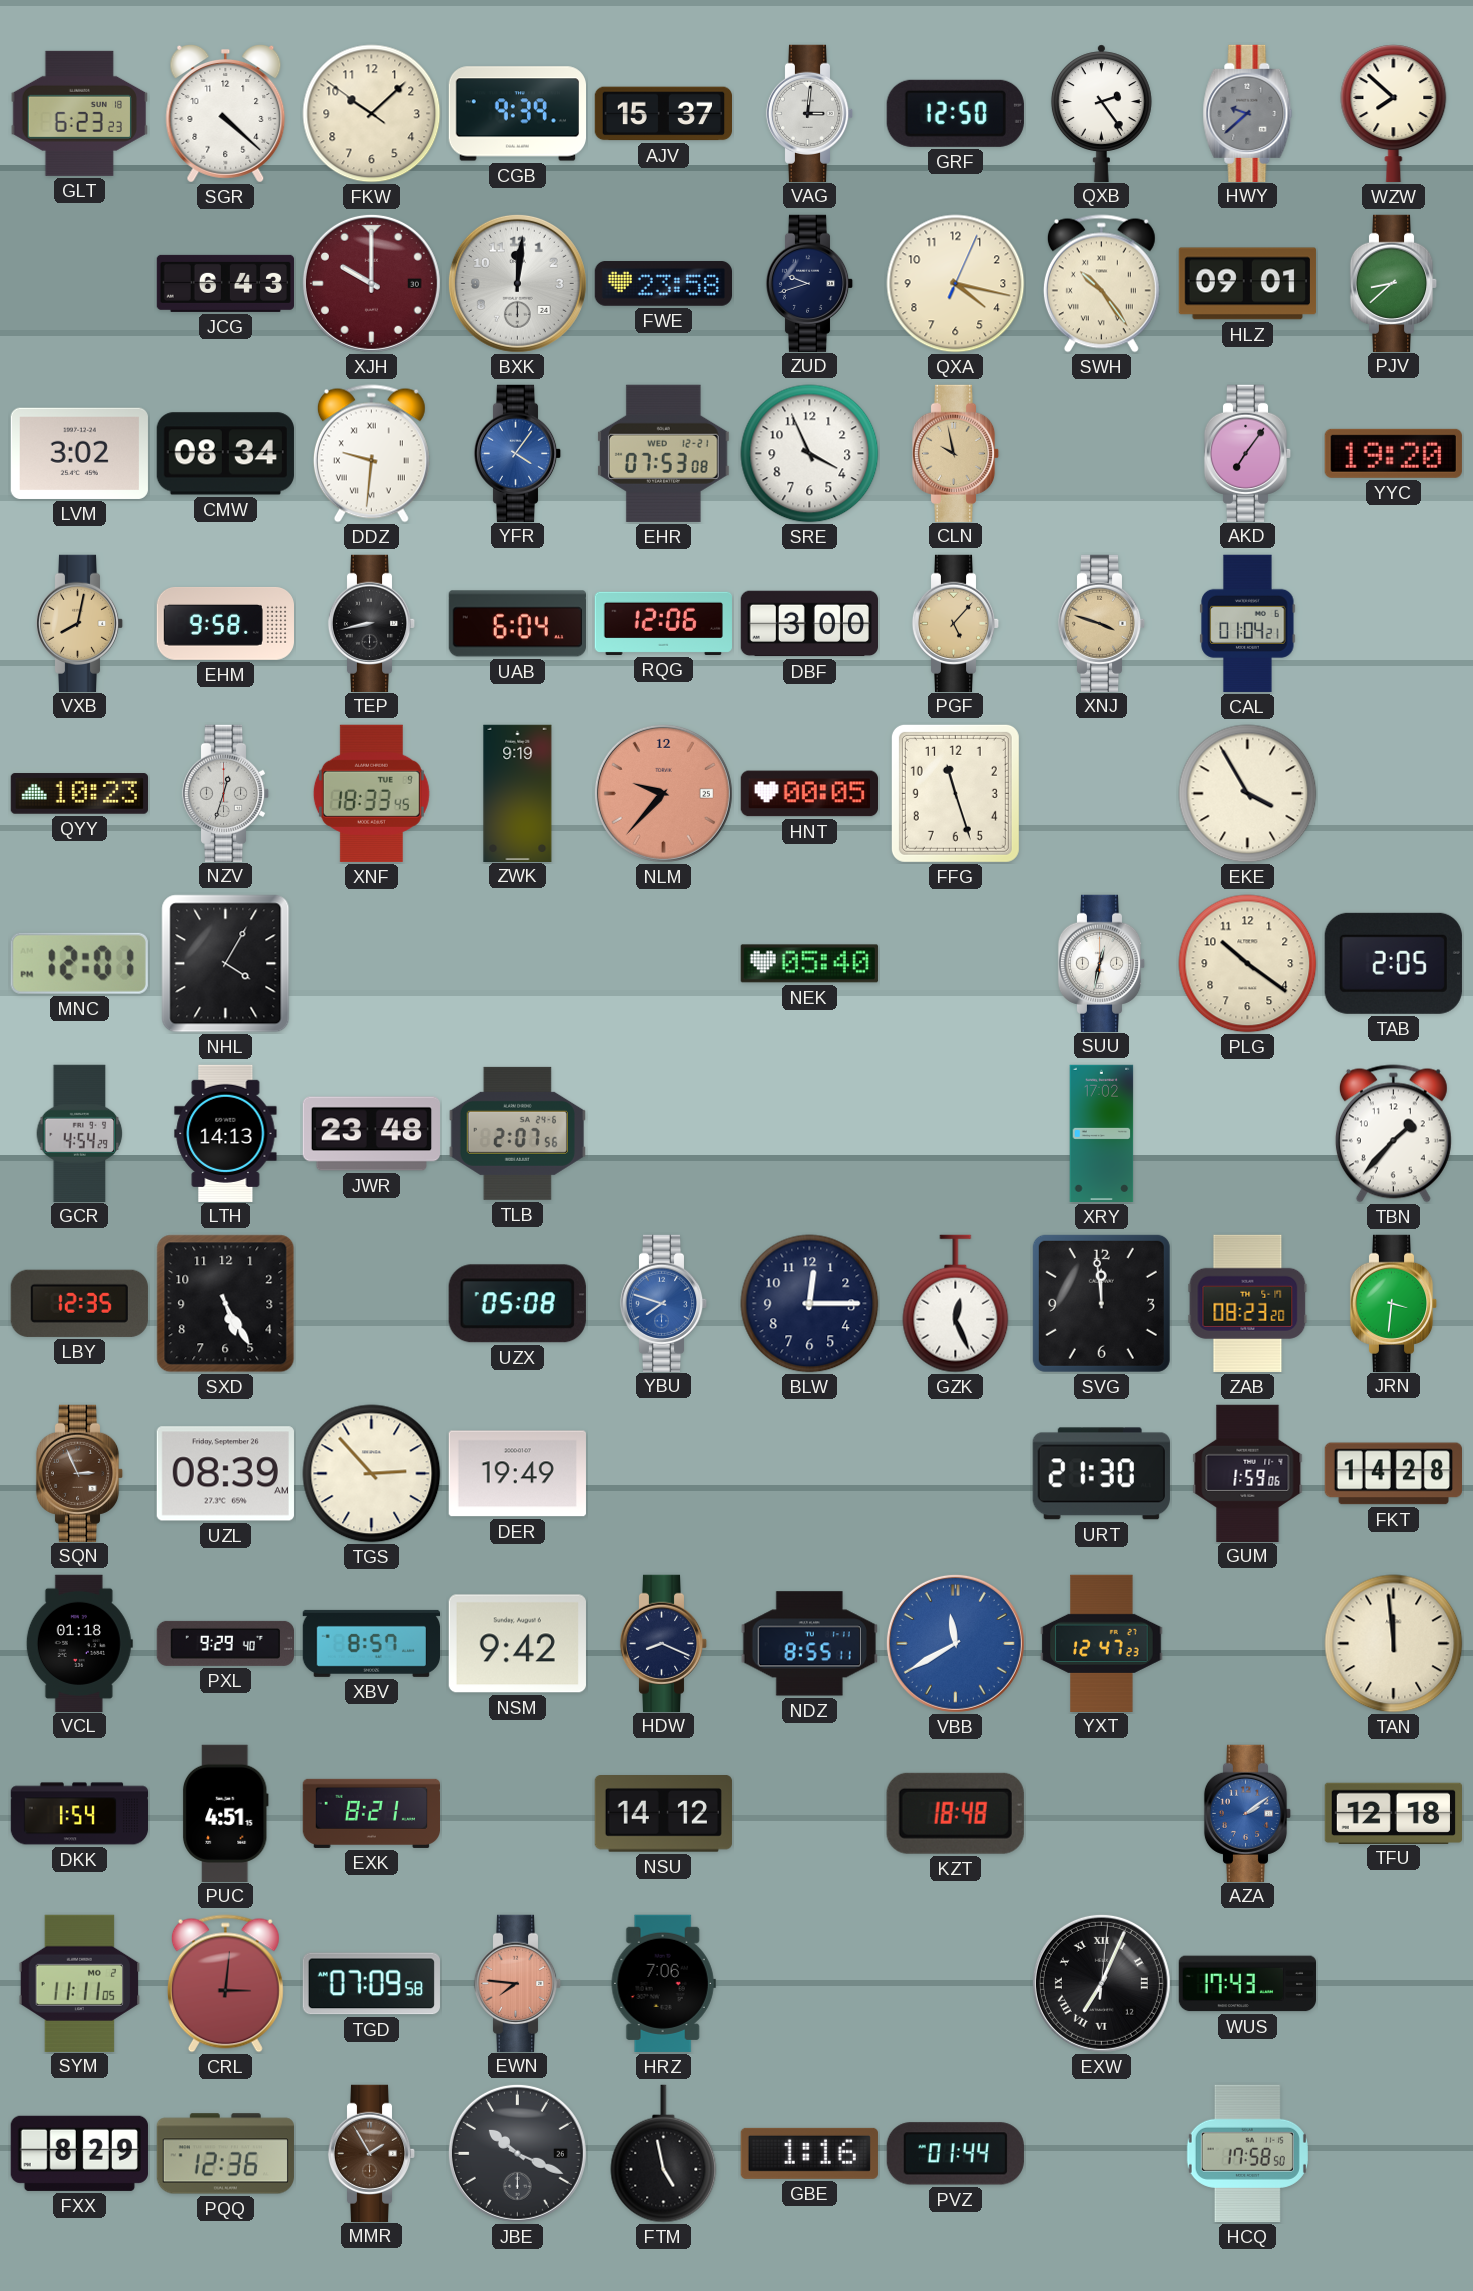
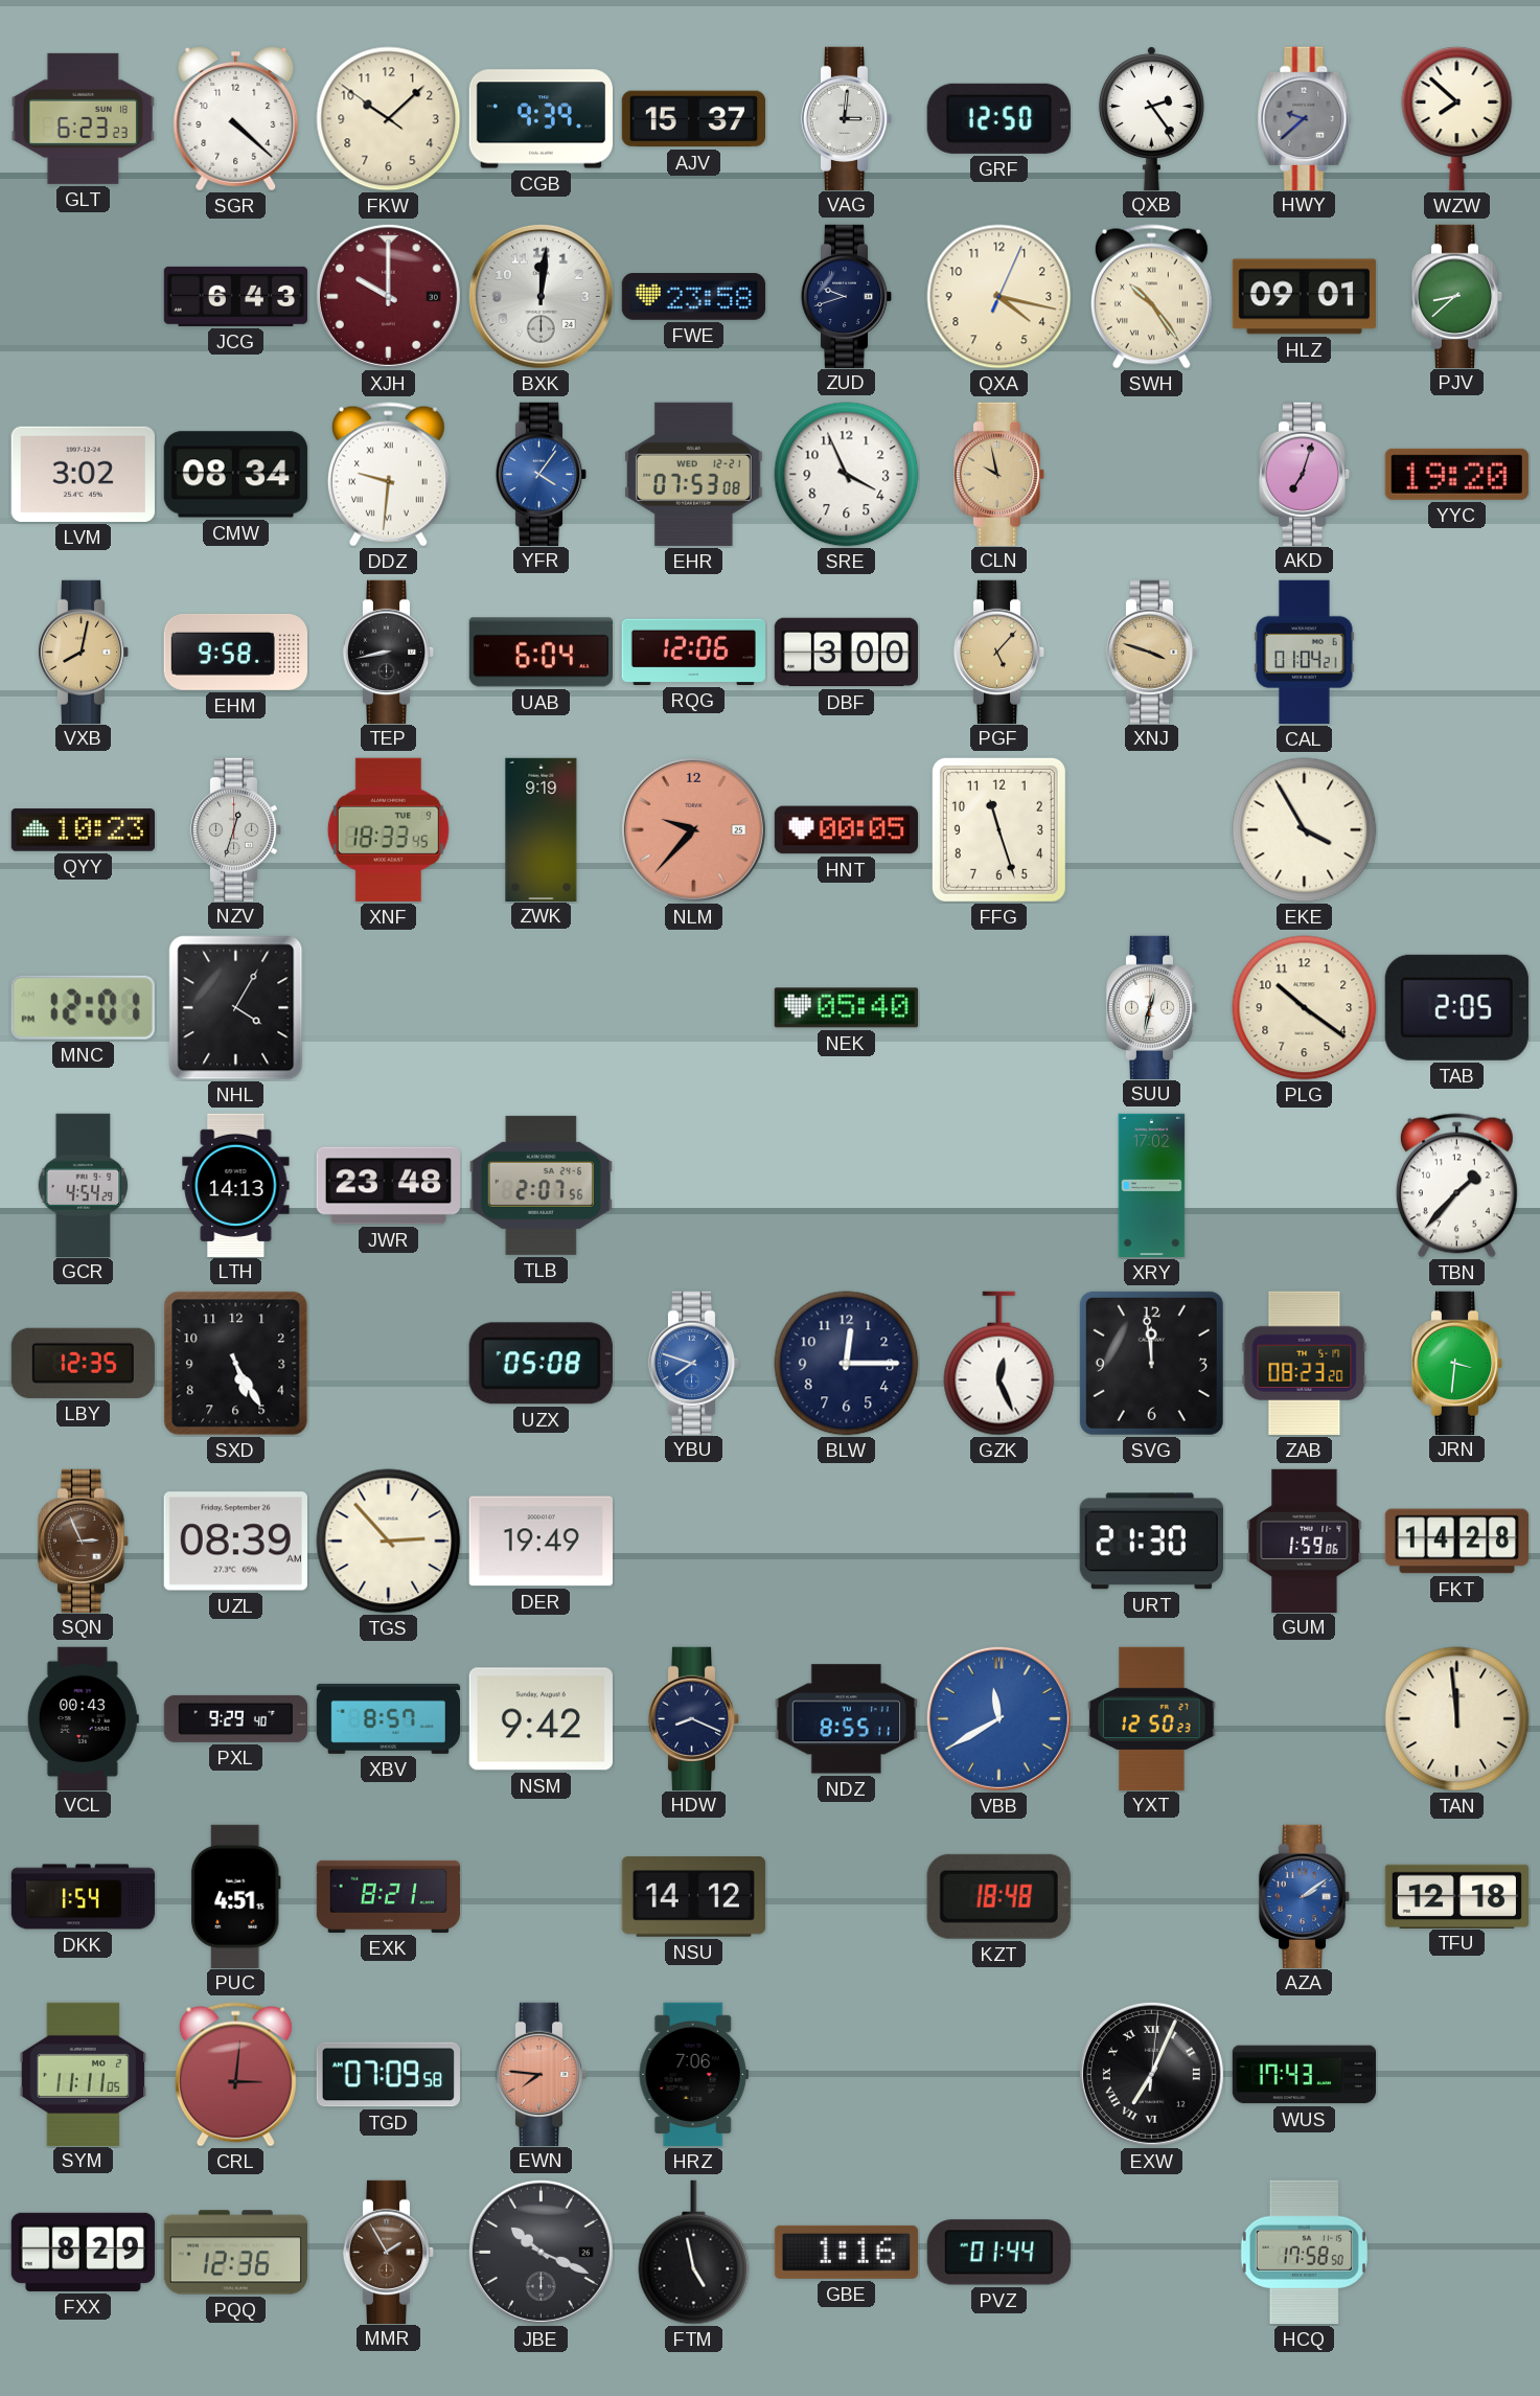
AKD: 7:06 -> 7:03 (1305, 474)
VCL: 01:18 -> 00:43 (83, 1718)
YXT: 12:47 -> 12:50 (1152, 1718)
